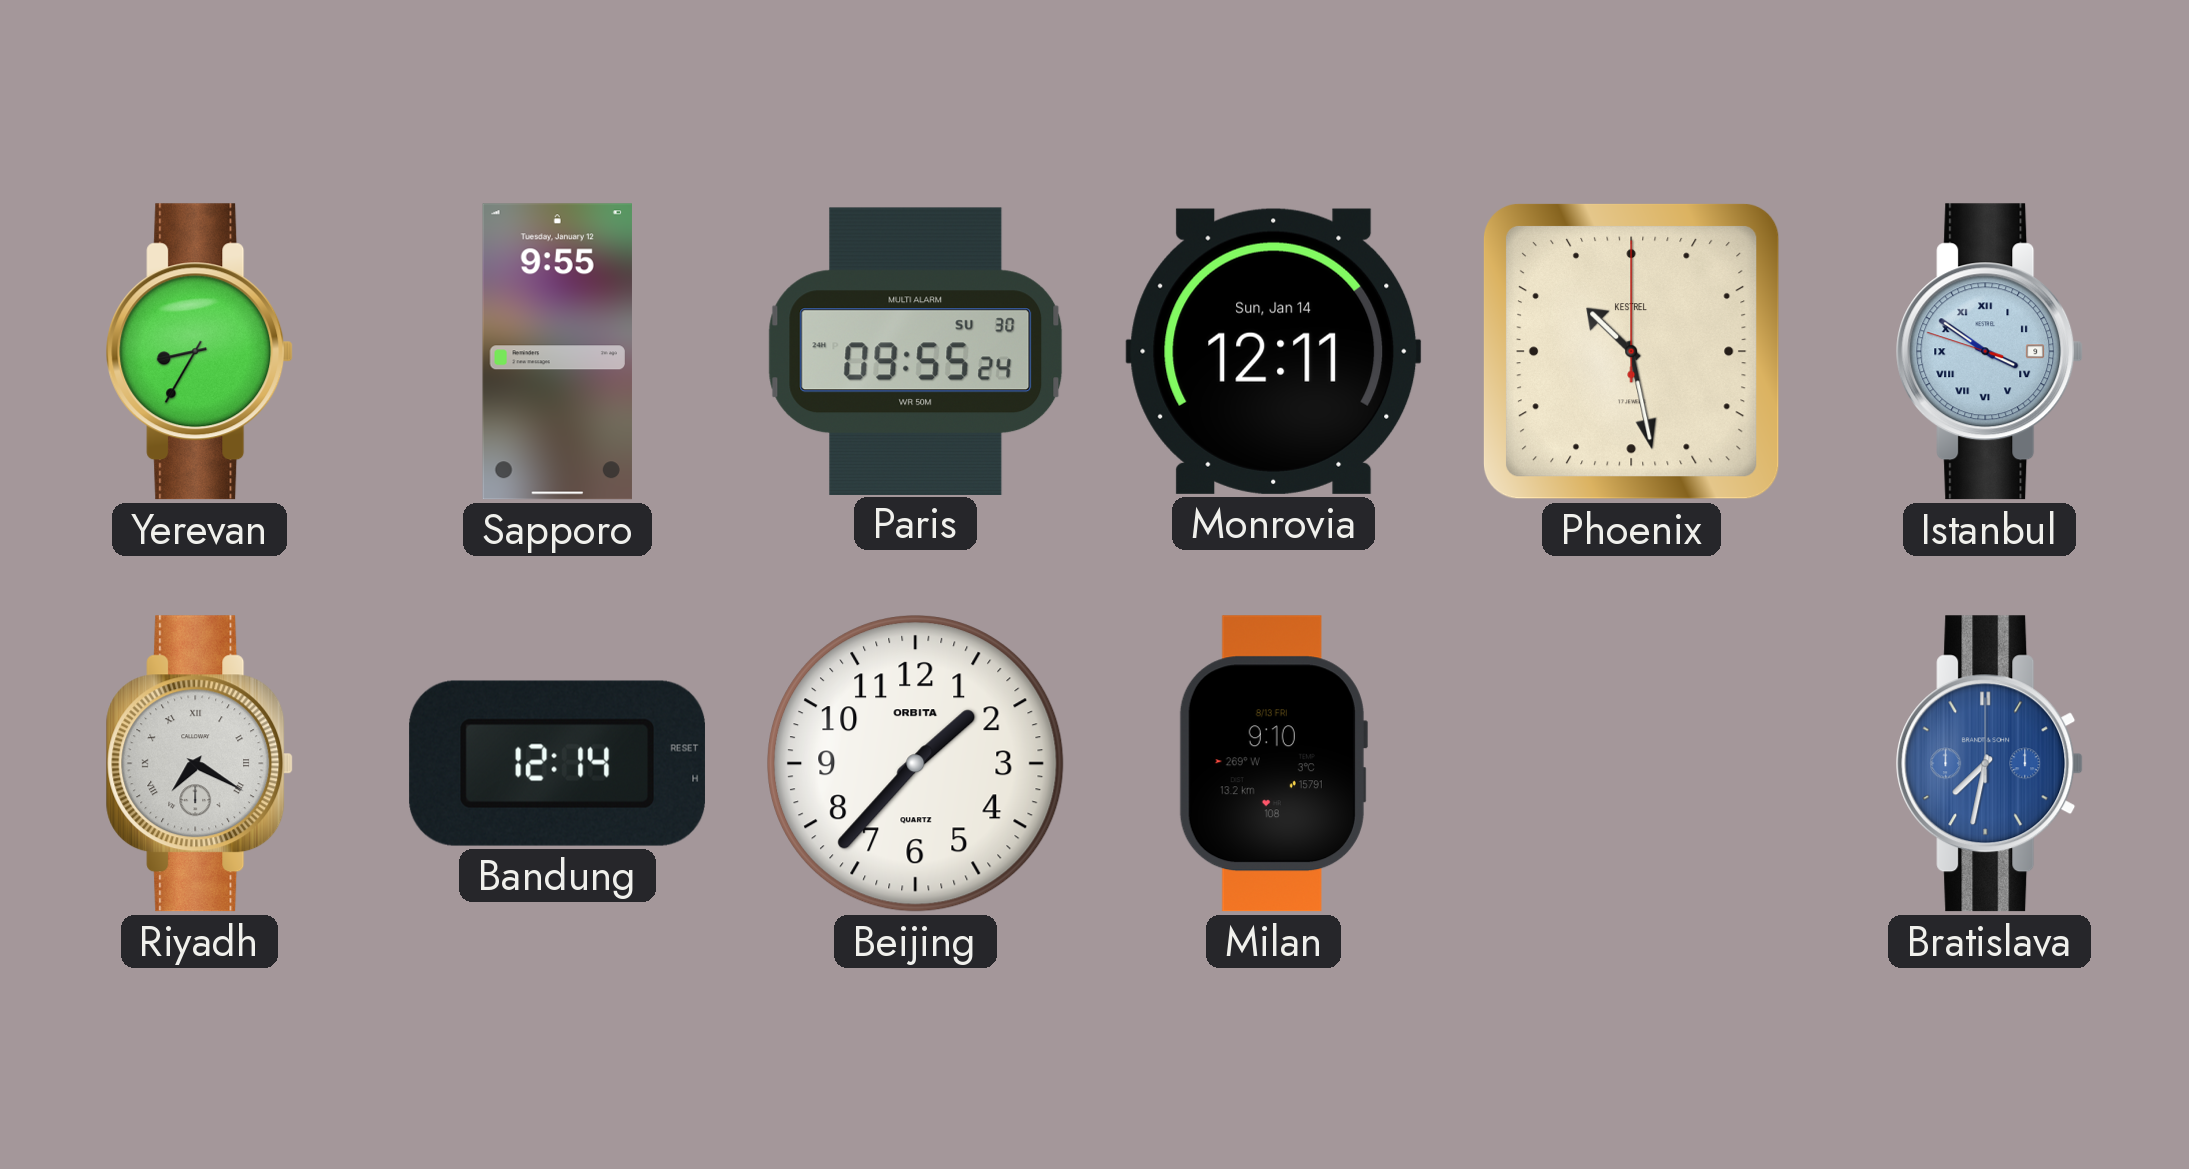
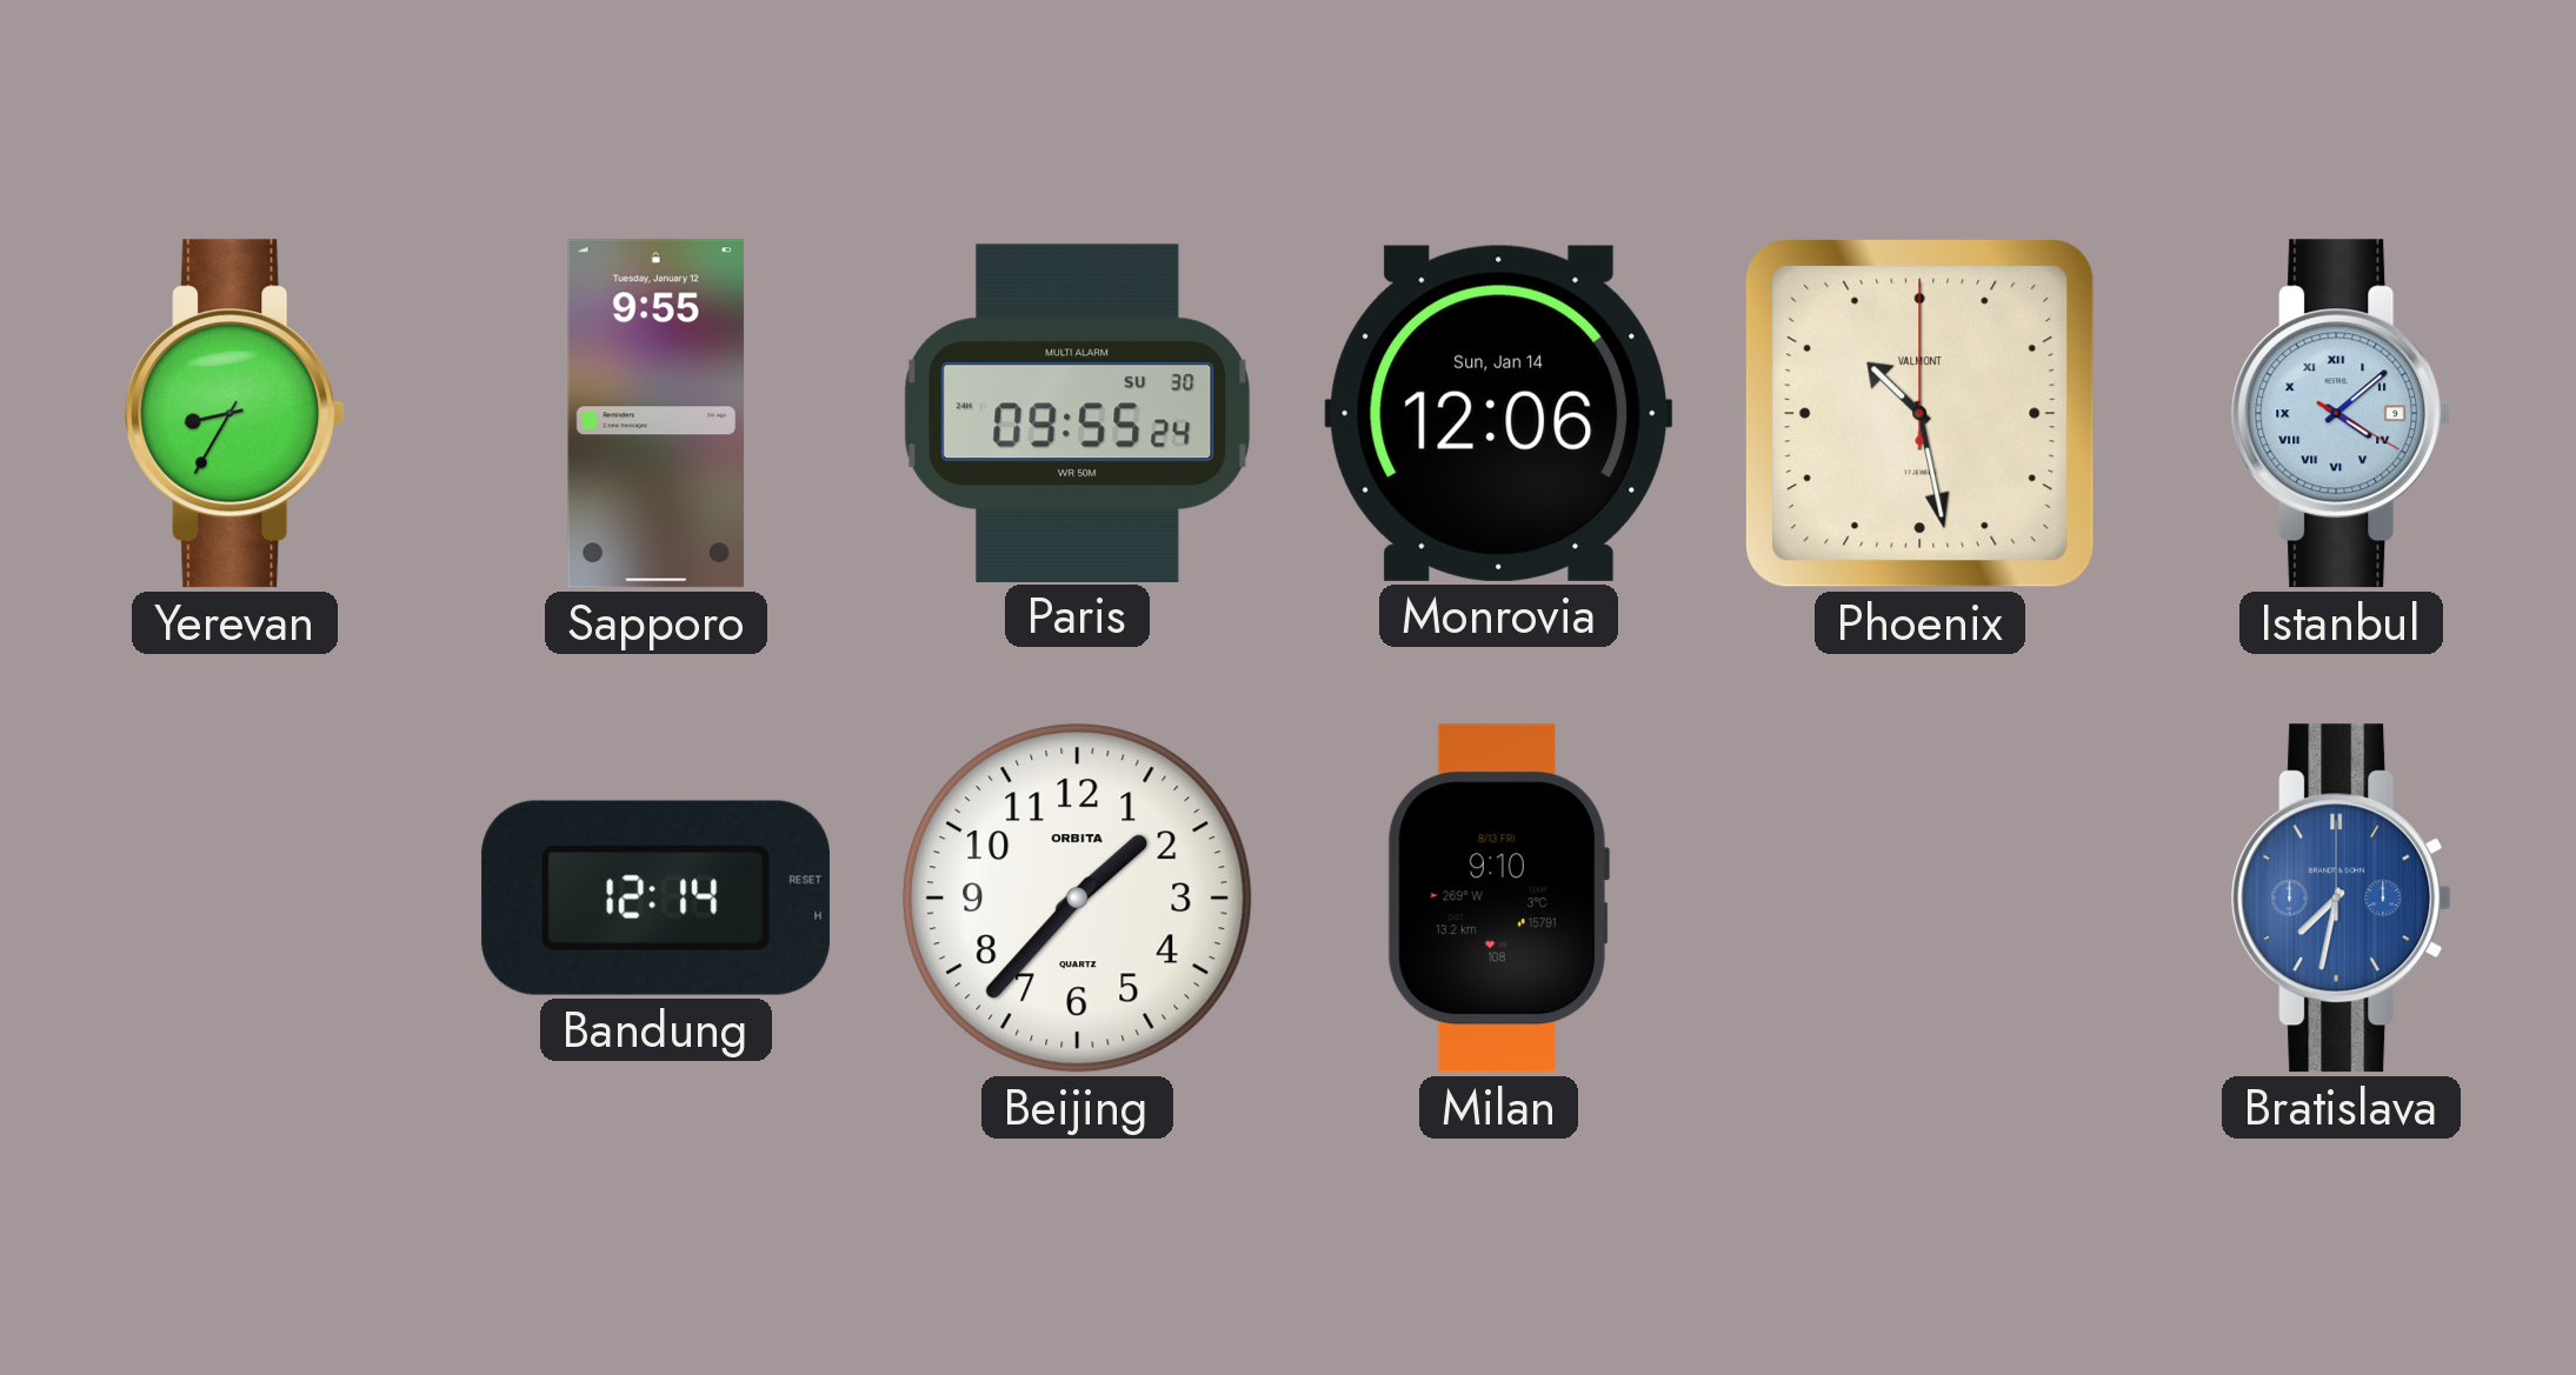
Monrovia: 12:11 -> 12:06 (1499, 413)
Phoenix brand: KESTREL -> VALMONT (1919, 413)
Istanbul: 3:50 -> 4:08 (2342, 414)
Riyadh: 7:20 -> none (200, 764)
